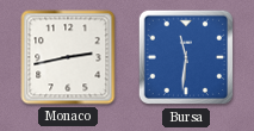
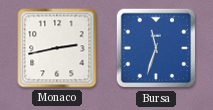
Bursa: 11:31 -> 11:33 (156, 48)
